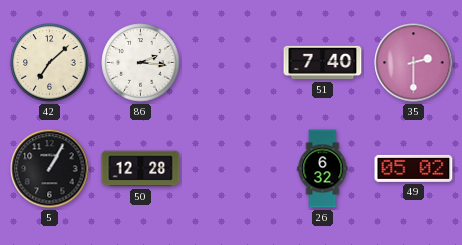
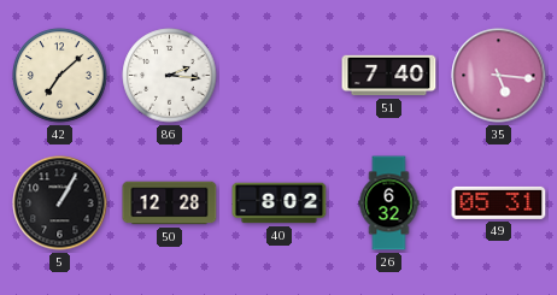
35: 2:30 -> 5:16 (499, 76)
40: none -> 8:02 (280, 203)
49: 05:02 -> 05:31 (499, 202)
